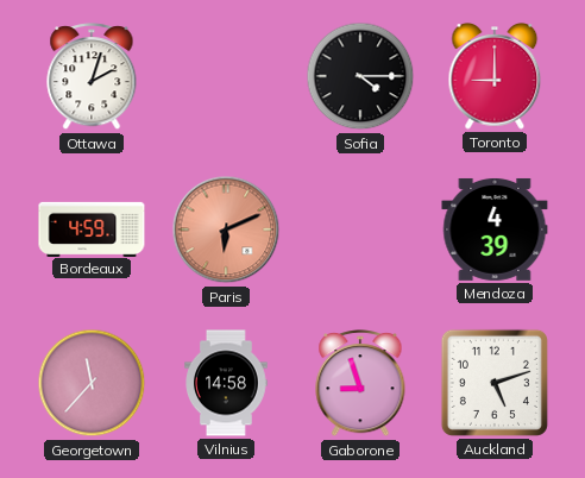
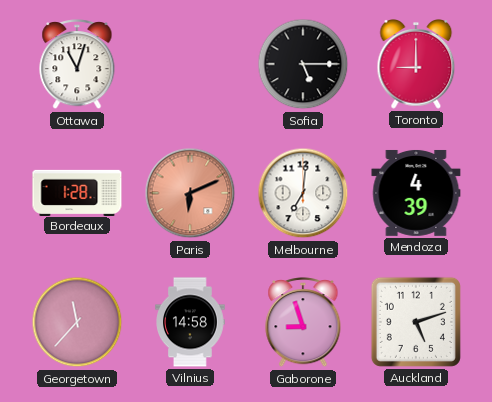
Ottawa: 2:03 -> 11:03 (77, 65)
Sofia: 4:15 -> 5:15 (303, 64)
Bordeaux: 4:59 -> 1:28 (77, 192)
Melbourne: none -> 7:01 (303, 193)
